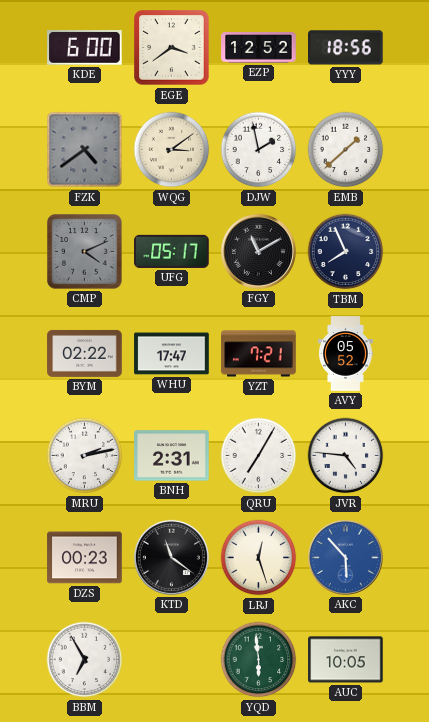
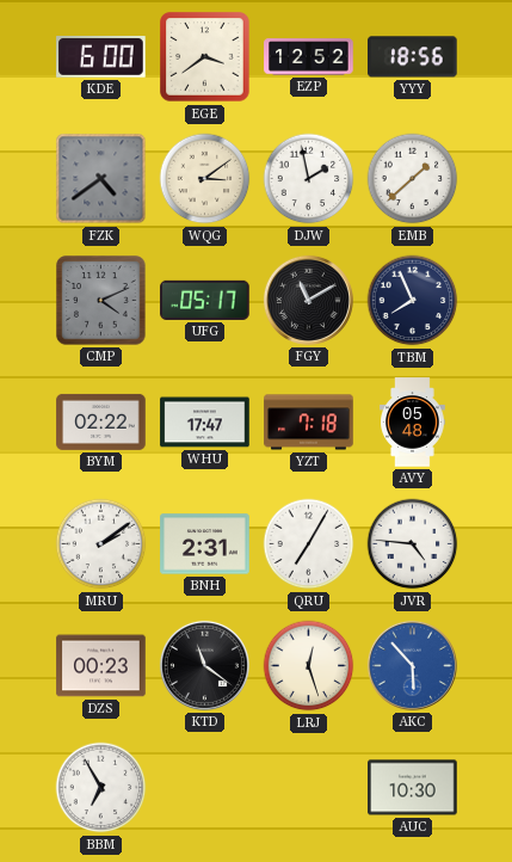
YZT: 7:21 -> 7:18 (309, 423)
AVY: 05:52 -> 05:48 (413, 423)
MRU: 2:13 -> 2:09 (101, 544)
YQD: 5:59 -> none (259, 660)
AUC: 10:05 -> 10:30 (413, 788)
